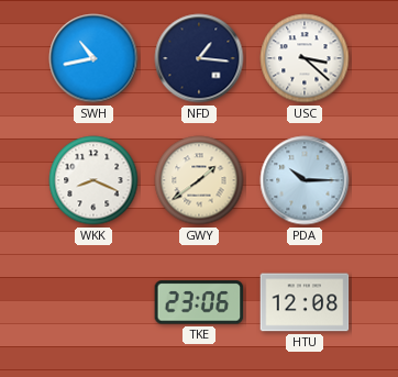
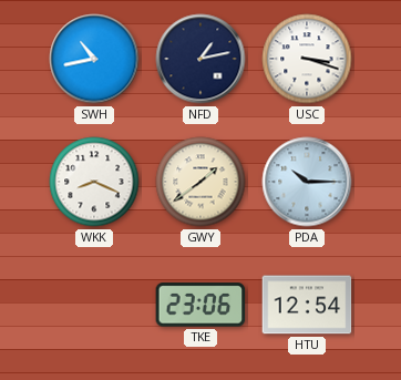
NFD: 1:16 -> 1:13 (200, 59)
USC: 3:22 -> 3:18 (307, 59)
HTU: 12:08 -> 12:54 (307, 305)
